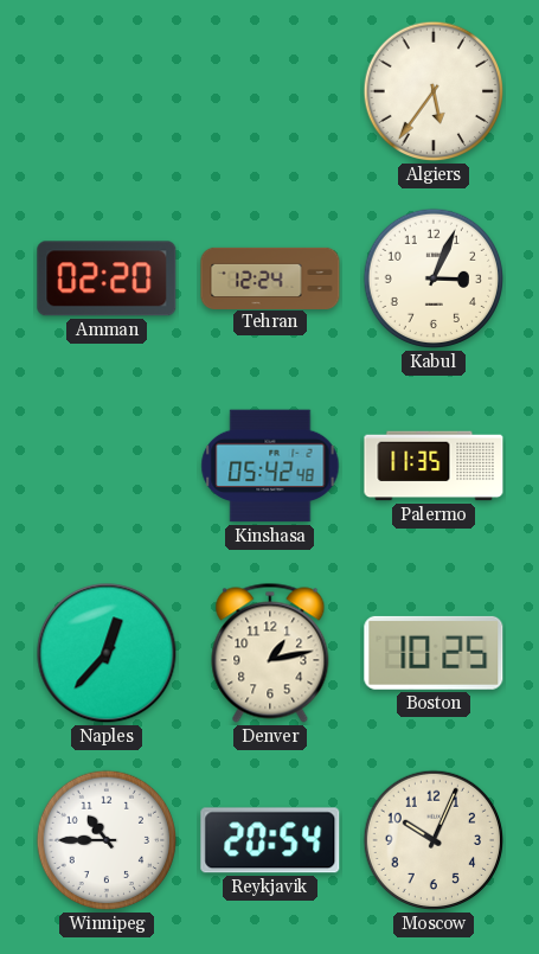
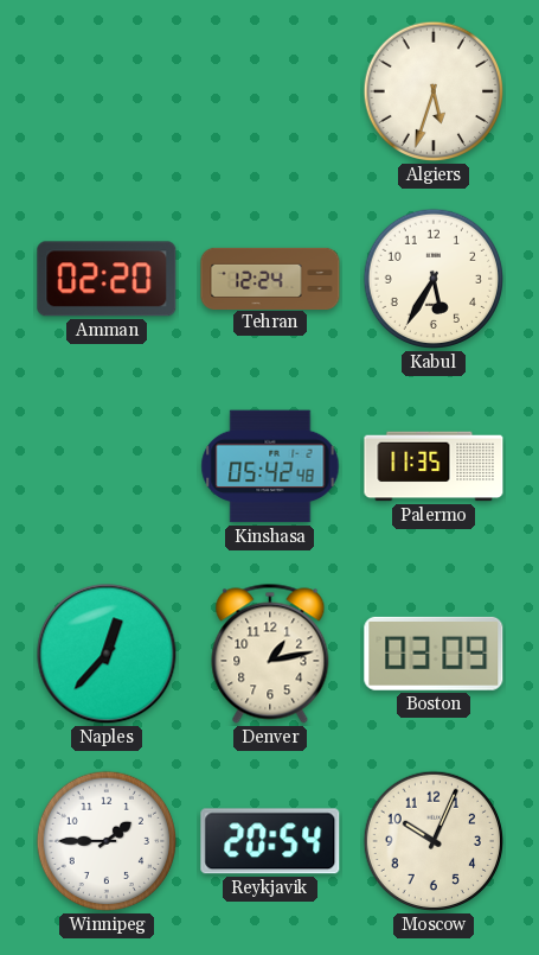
Algiers: 5:36 -> 5:33 (434, 91)
Kabul: 3:04 -> 5:35 (434, 279)
Boston: 10:25 -> 03:09 (434, 654)
Winnipeg: 10:45 -> 1:45 (107, 841)
